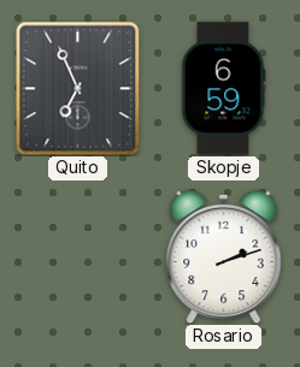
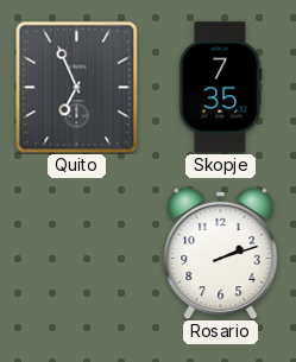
Skopje: 6:59 -> 7:35 (221, 88)
